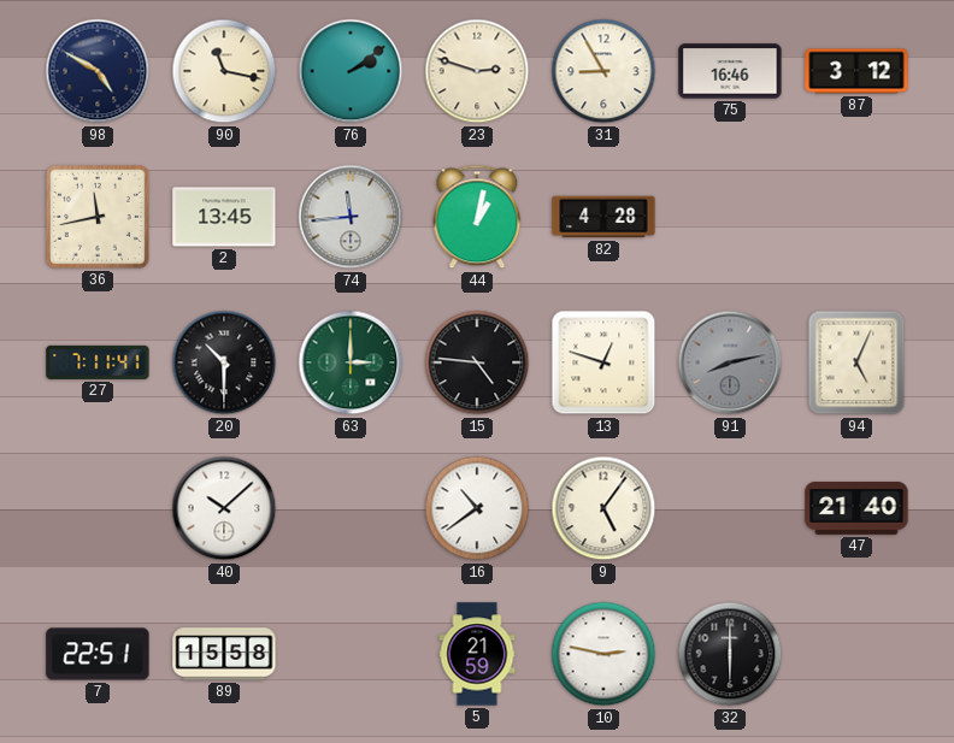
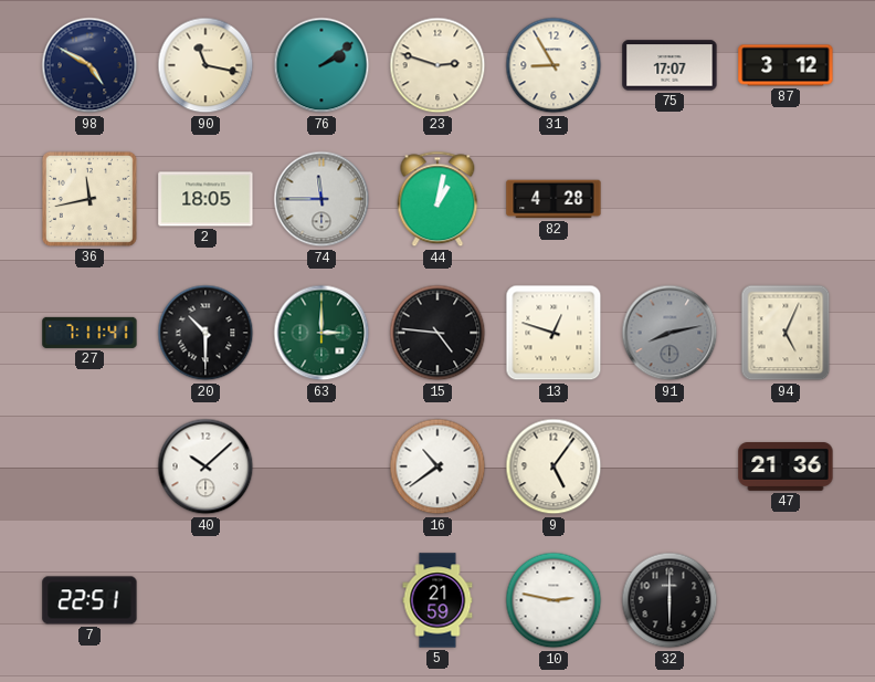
75: 16:46 -> 17:07 (670, 65)
2: 13:45 -> 18:05 (205, 199)
74: 11:44 -> 11:45 (321, 199)
47: 21:40 -> 21:36 (786, 468)
89: 15:58 -> none (224, 654)
